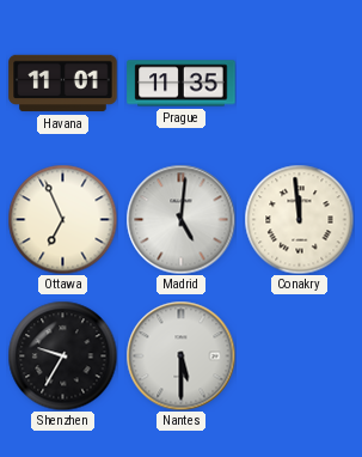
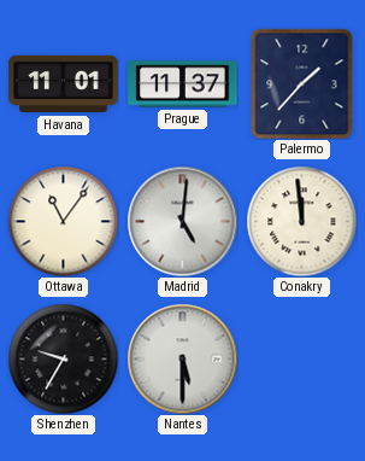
Prague: 11:35 -> 11:37 (183, 84)
Palermo: none -> 1:37 (302, 83)
Ottawa: 6:56 -> 11:06 (63, 221)
